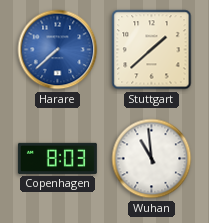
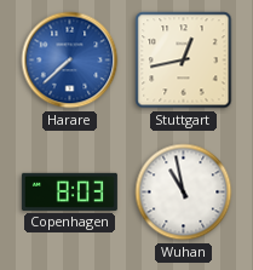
Stuttgart: 1:38 -> 12:43 (184, 61)
Wuhan: 10:59 -> 10:58 (184, 193)
